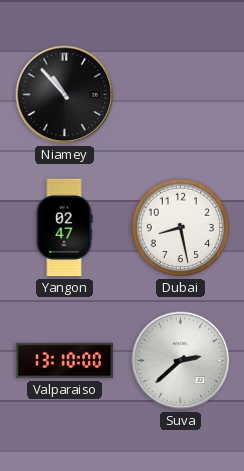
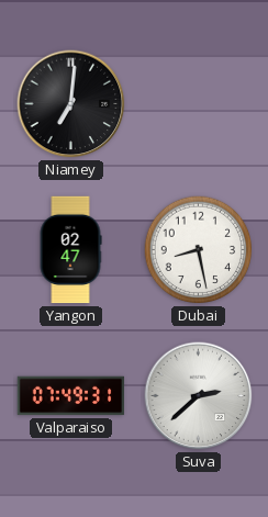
Niamey: 10:53 -> 7:01 (71, 104)
Valparaiso: 13:10 -> 07:49 (71, 396)
